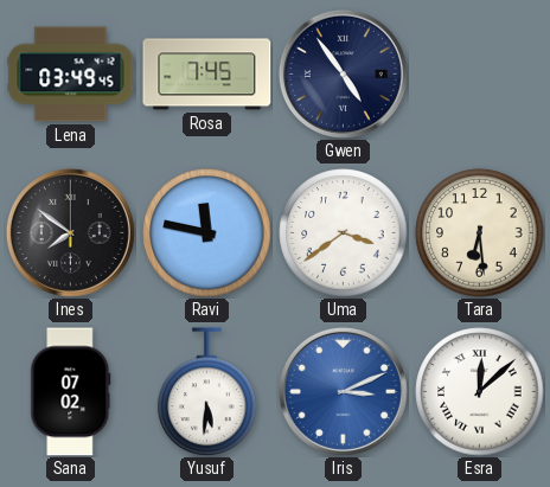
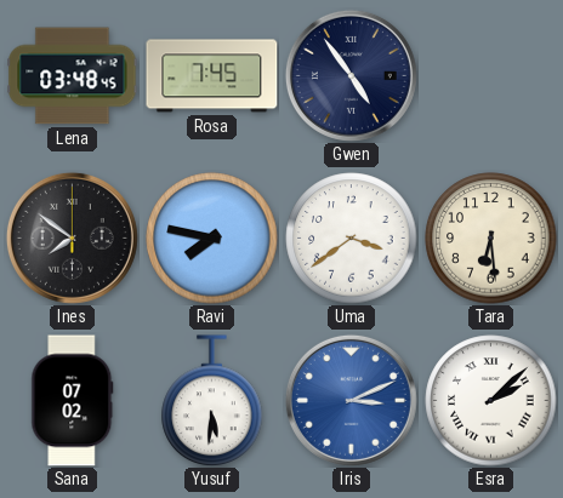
Lena: 03:49 -> 03:48 (73, 76)
Ravi: 11:47 -> 7:47 (212, 239)
Esra: 12:08 -> 2:08 (491, 401)
